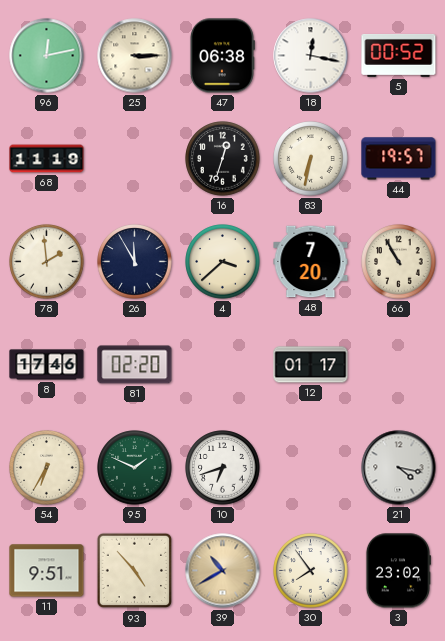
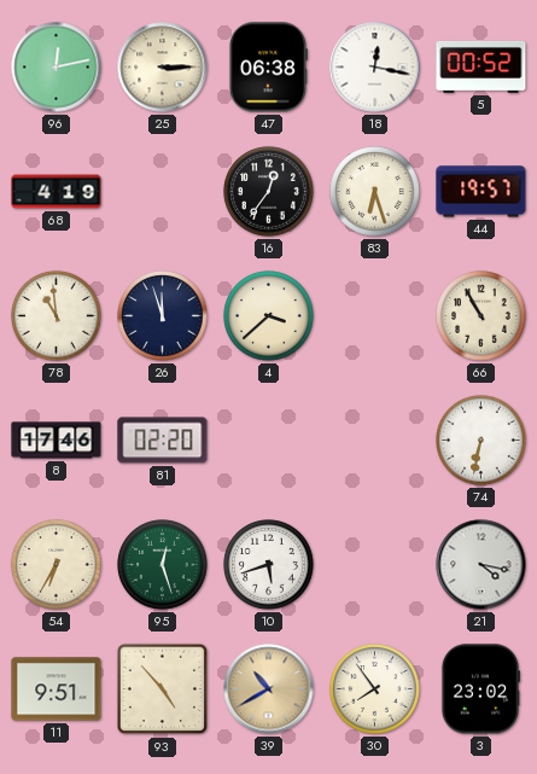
68: 11:19 -> 4:19 (57, 192)
16: 12:33 -> 12:36 (269, 192)
83: 6:32 -> 6:27 (375, 192)
78: 1:59 -> 10:59 (57, 316)
26: 11:55 -> 11:57 (163, 316)
48: 7:20 -> none (311, 262)
12: 01:17 -> none (311, 365)
74: none -> 6:32 (481, 441)
95: 1:49 -> 12:27 (163, 565)
10: 6:42 -> 5:42 (269, 565)
